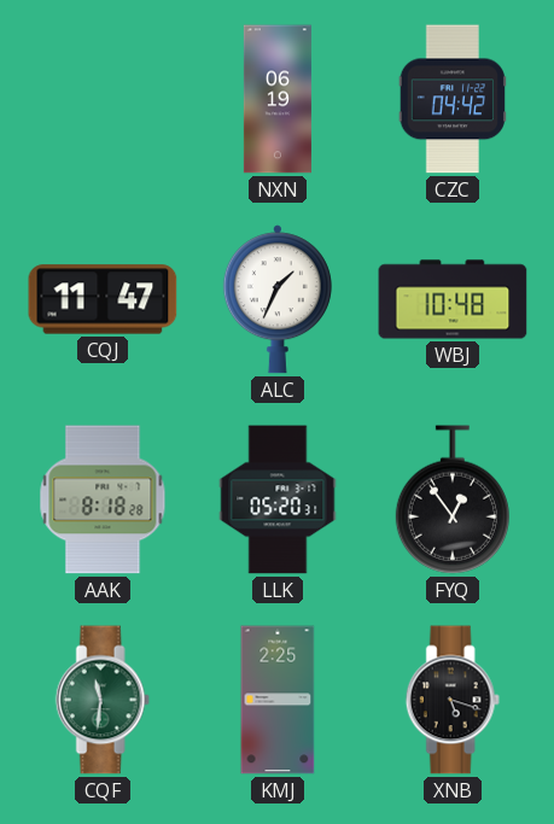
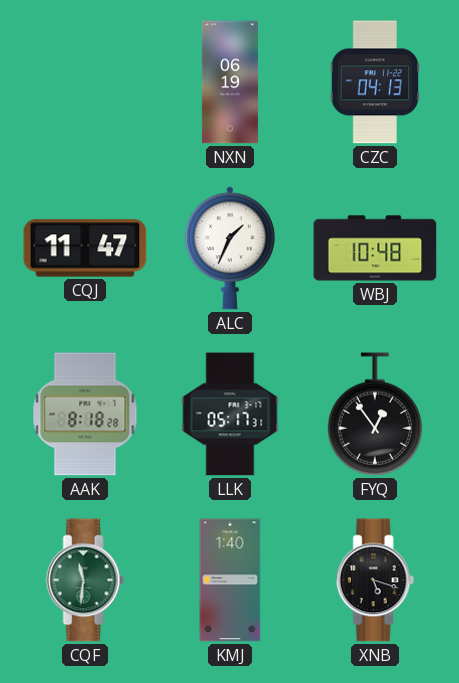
CZC: 04:42 -> 04:13 (374, 82)
LLK: 05:20 -> 05:17 (230, 414)
KMJ: 2:25 -> 1:40 (230, 580)
